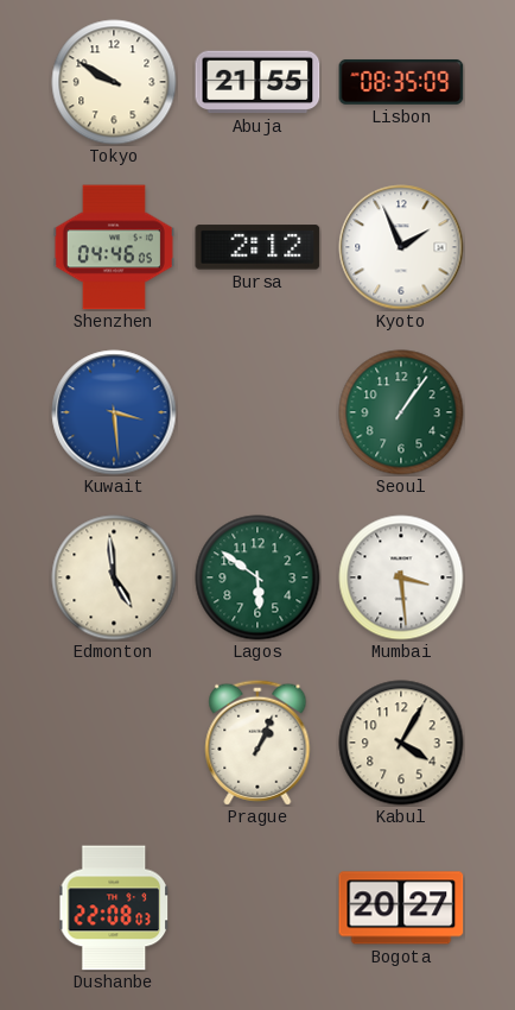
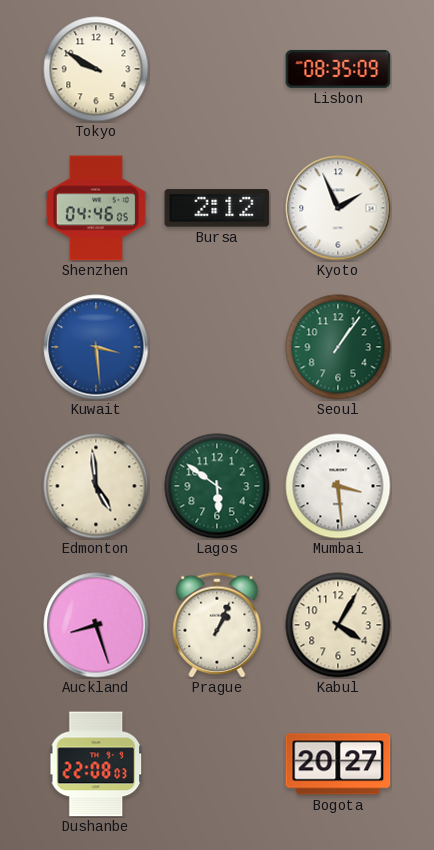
Abuja: 21:55 -> none (257, 82)
Auckland: none -> 8:27 (96, 625)
